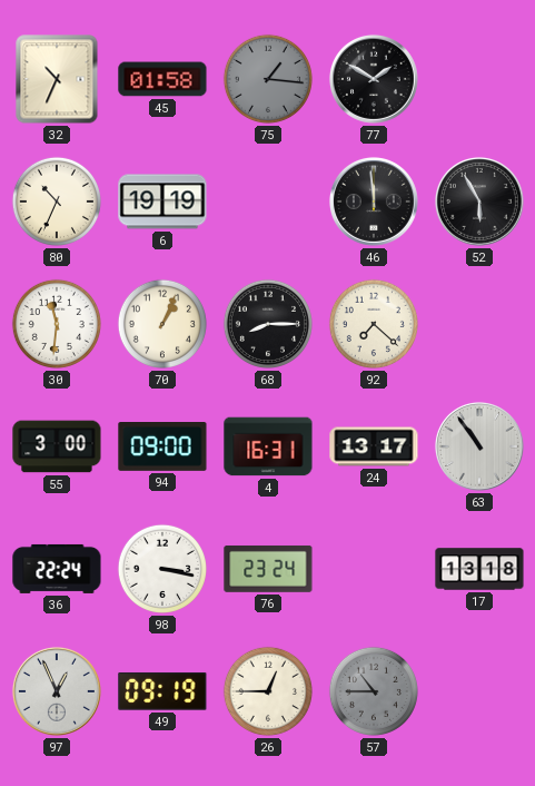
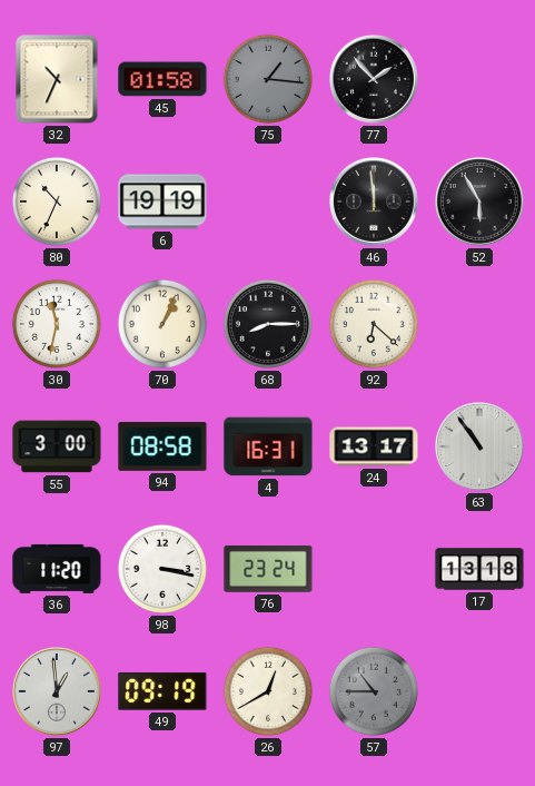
77: 1:50 -> 1:53 (374, 79)
30: 11:31 -> 11:32 (57, 324)
92: 7:22 -> 6:22 (374, 324)
94: 09:00 -> 08:58 (162, 448)
36: 22:24 -> 11:20 (57, 569)
97: 12:56 -> 12:59 (57, 691)
26: 12:45 -> 12:40 (268, 691)
